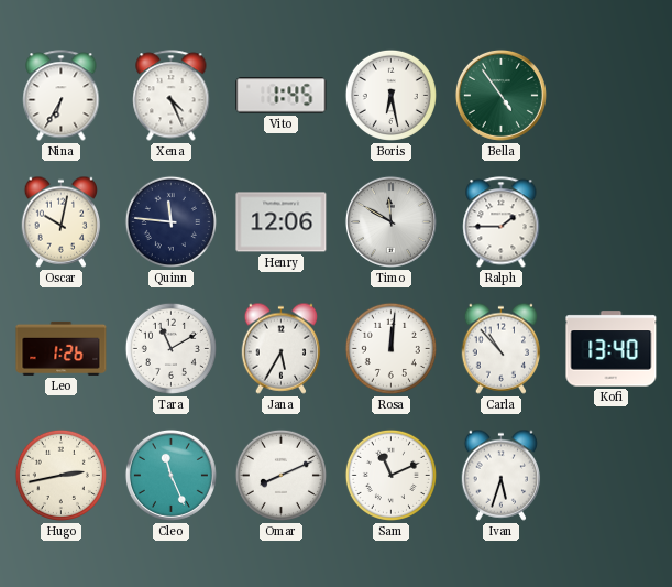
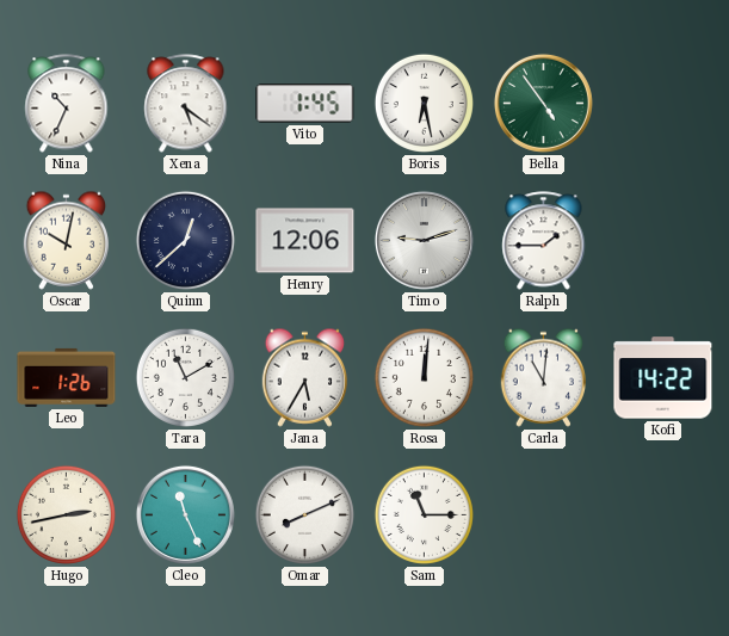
Nina: 6:35 -> 10:34 (67, 104)
Xena: 4:26 -> 5:21 (186, 104)
Quinn: 11:46 -> 12:38 (185, 240)
Timo: 11:50 -> 9:12 (424, 240)
Carla: 10:53 -> 11:01 (544, 377)
Kofi: 13:40 -> 14:22 (663, 378)
Sam: 11:11 -> 11:15 (424, 514)
Ivan: 5:33 -> none (502, 475)
